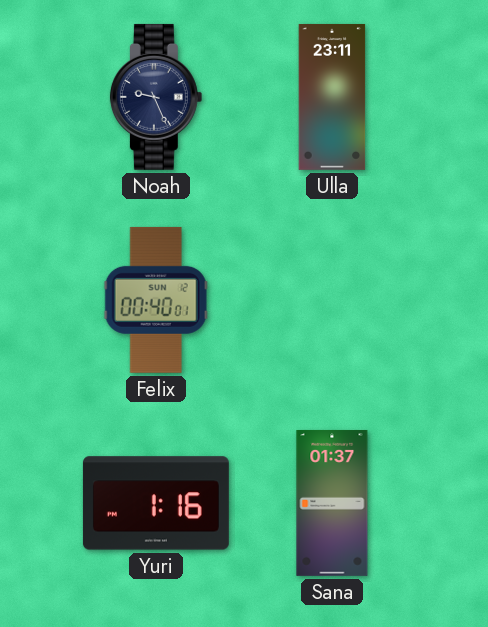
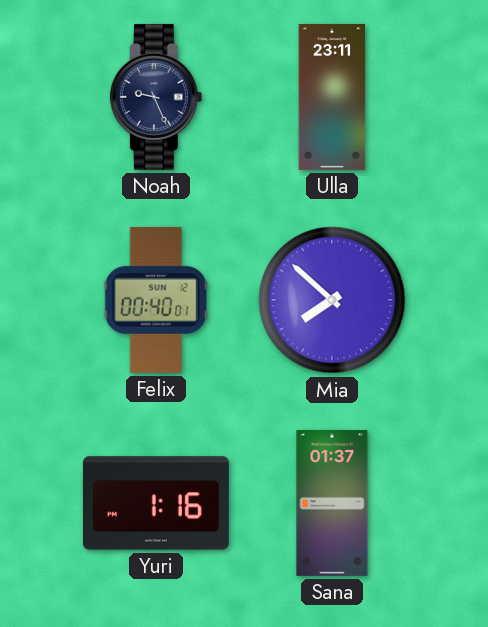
Mia: none -> 7:52 (332, 300)
